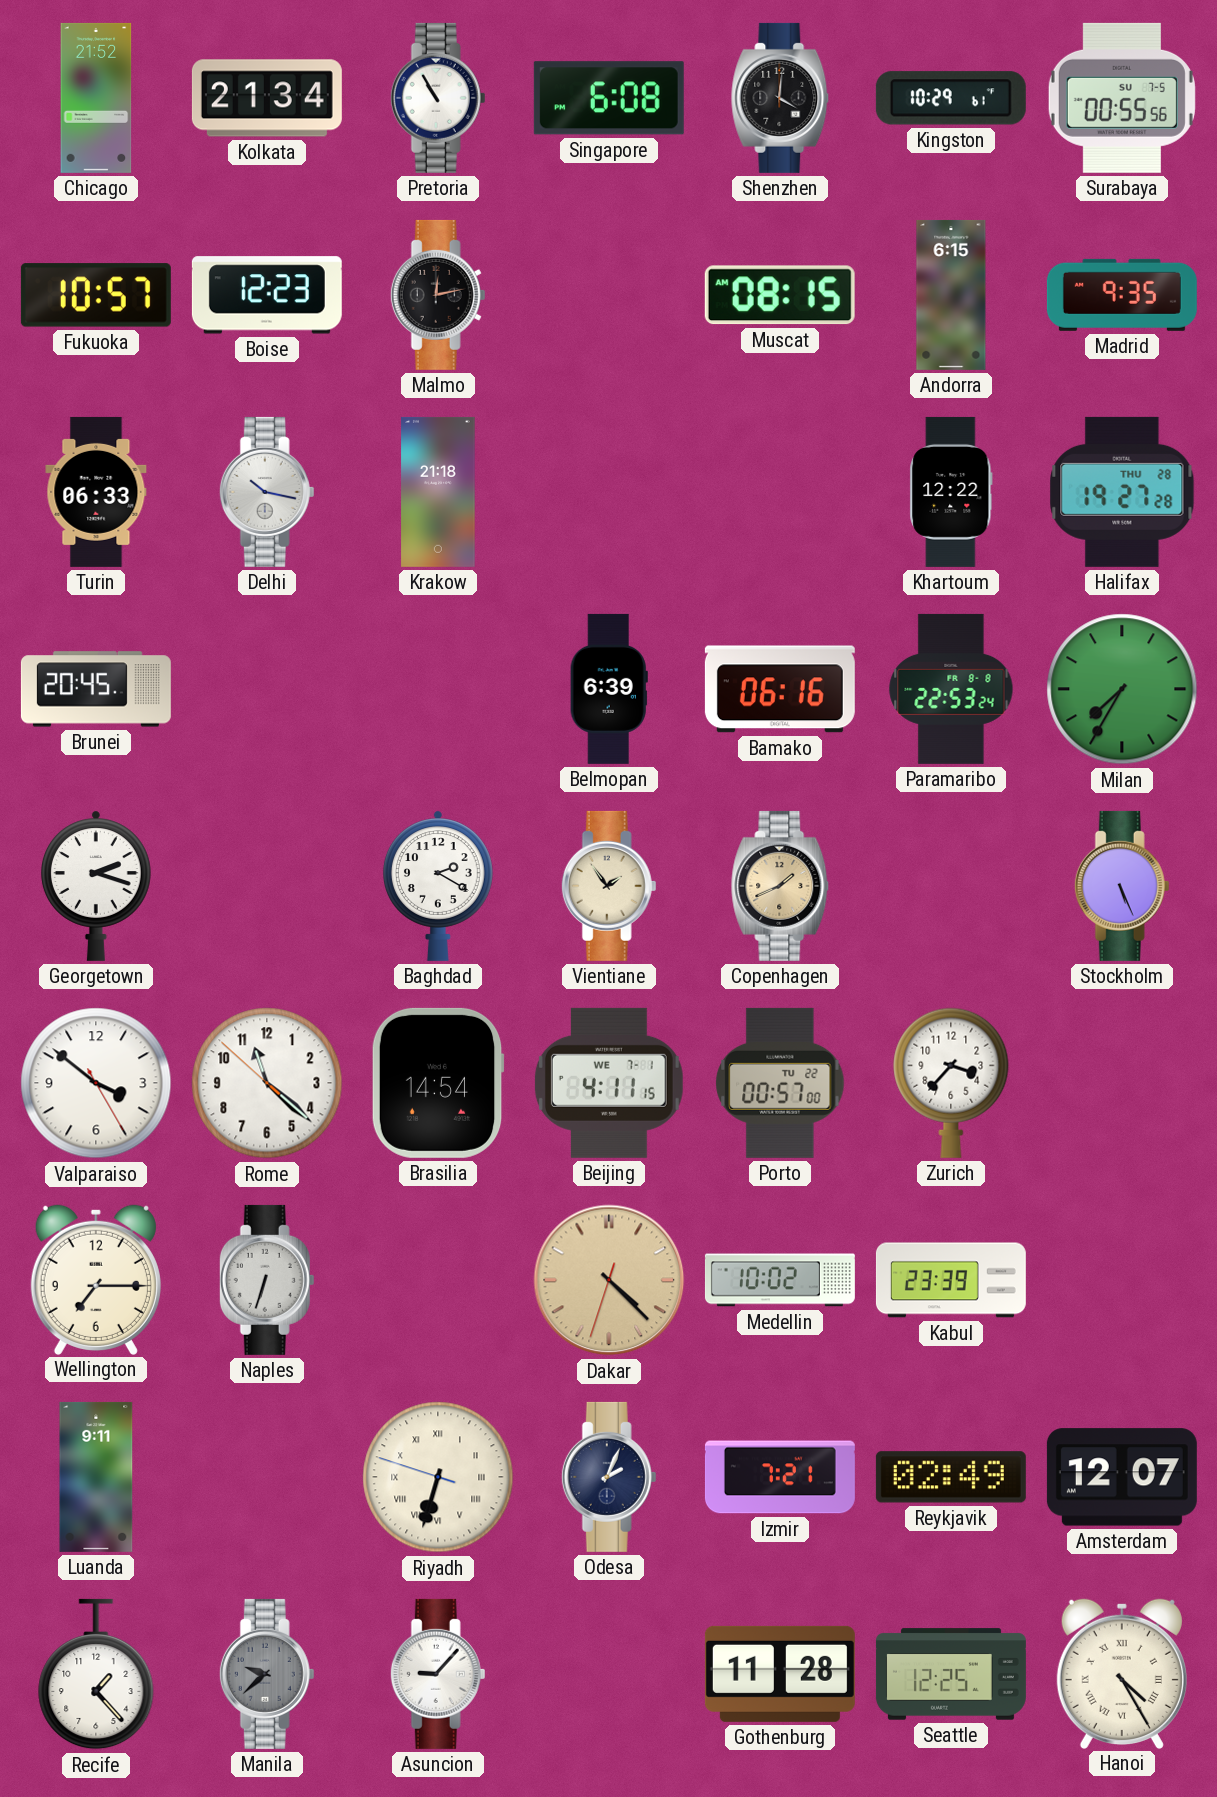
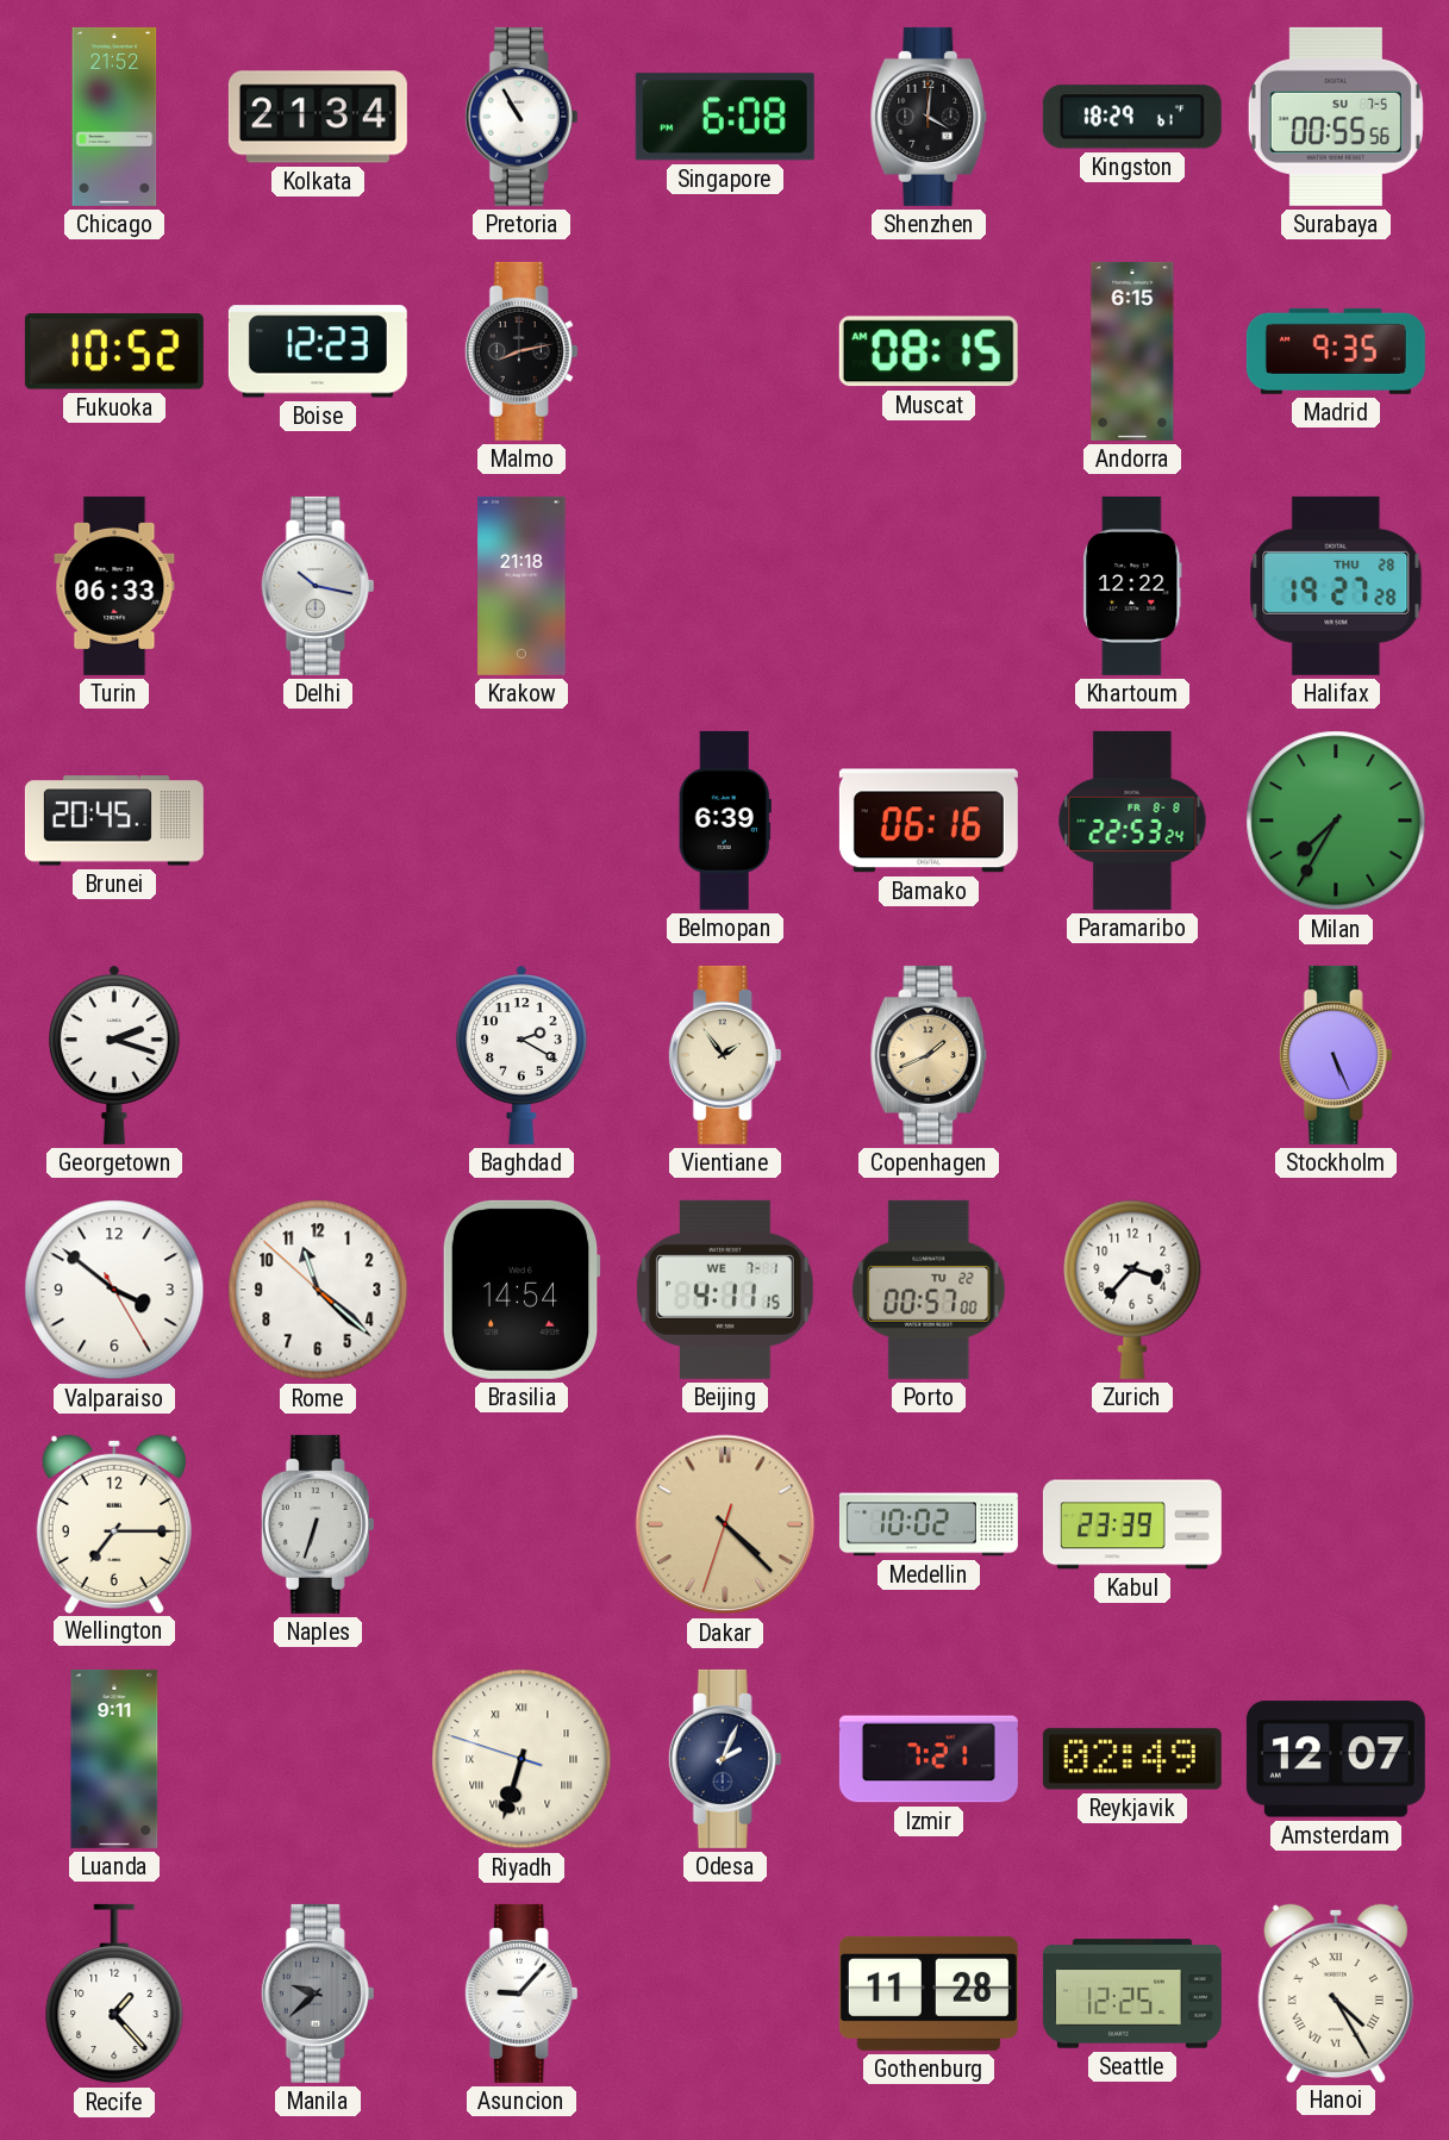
Kingston: 10:29 -> 18:29 (1132, 117)
Fukuoka: 10:57 -> 10:52 (114, 351)
Malmo: 12:13 -> 8:13 (521, 351)
